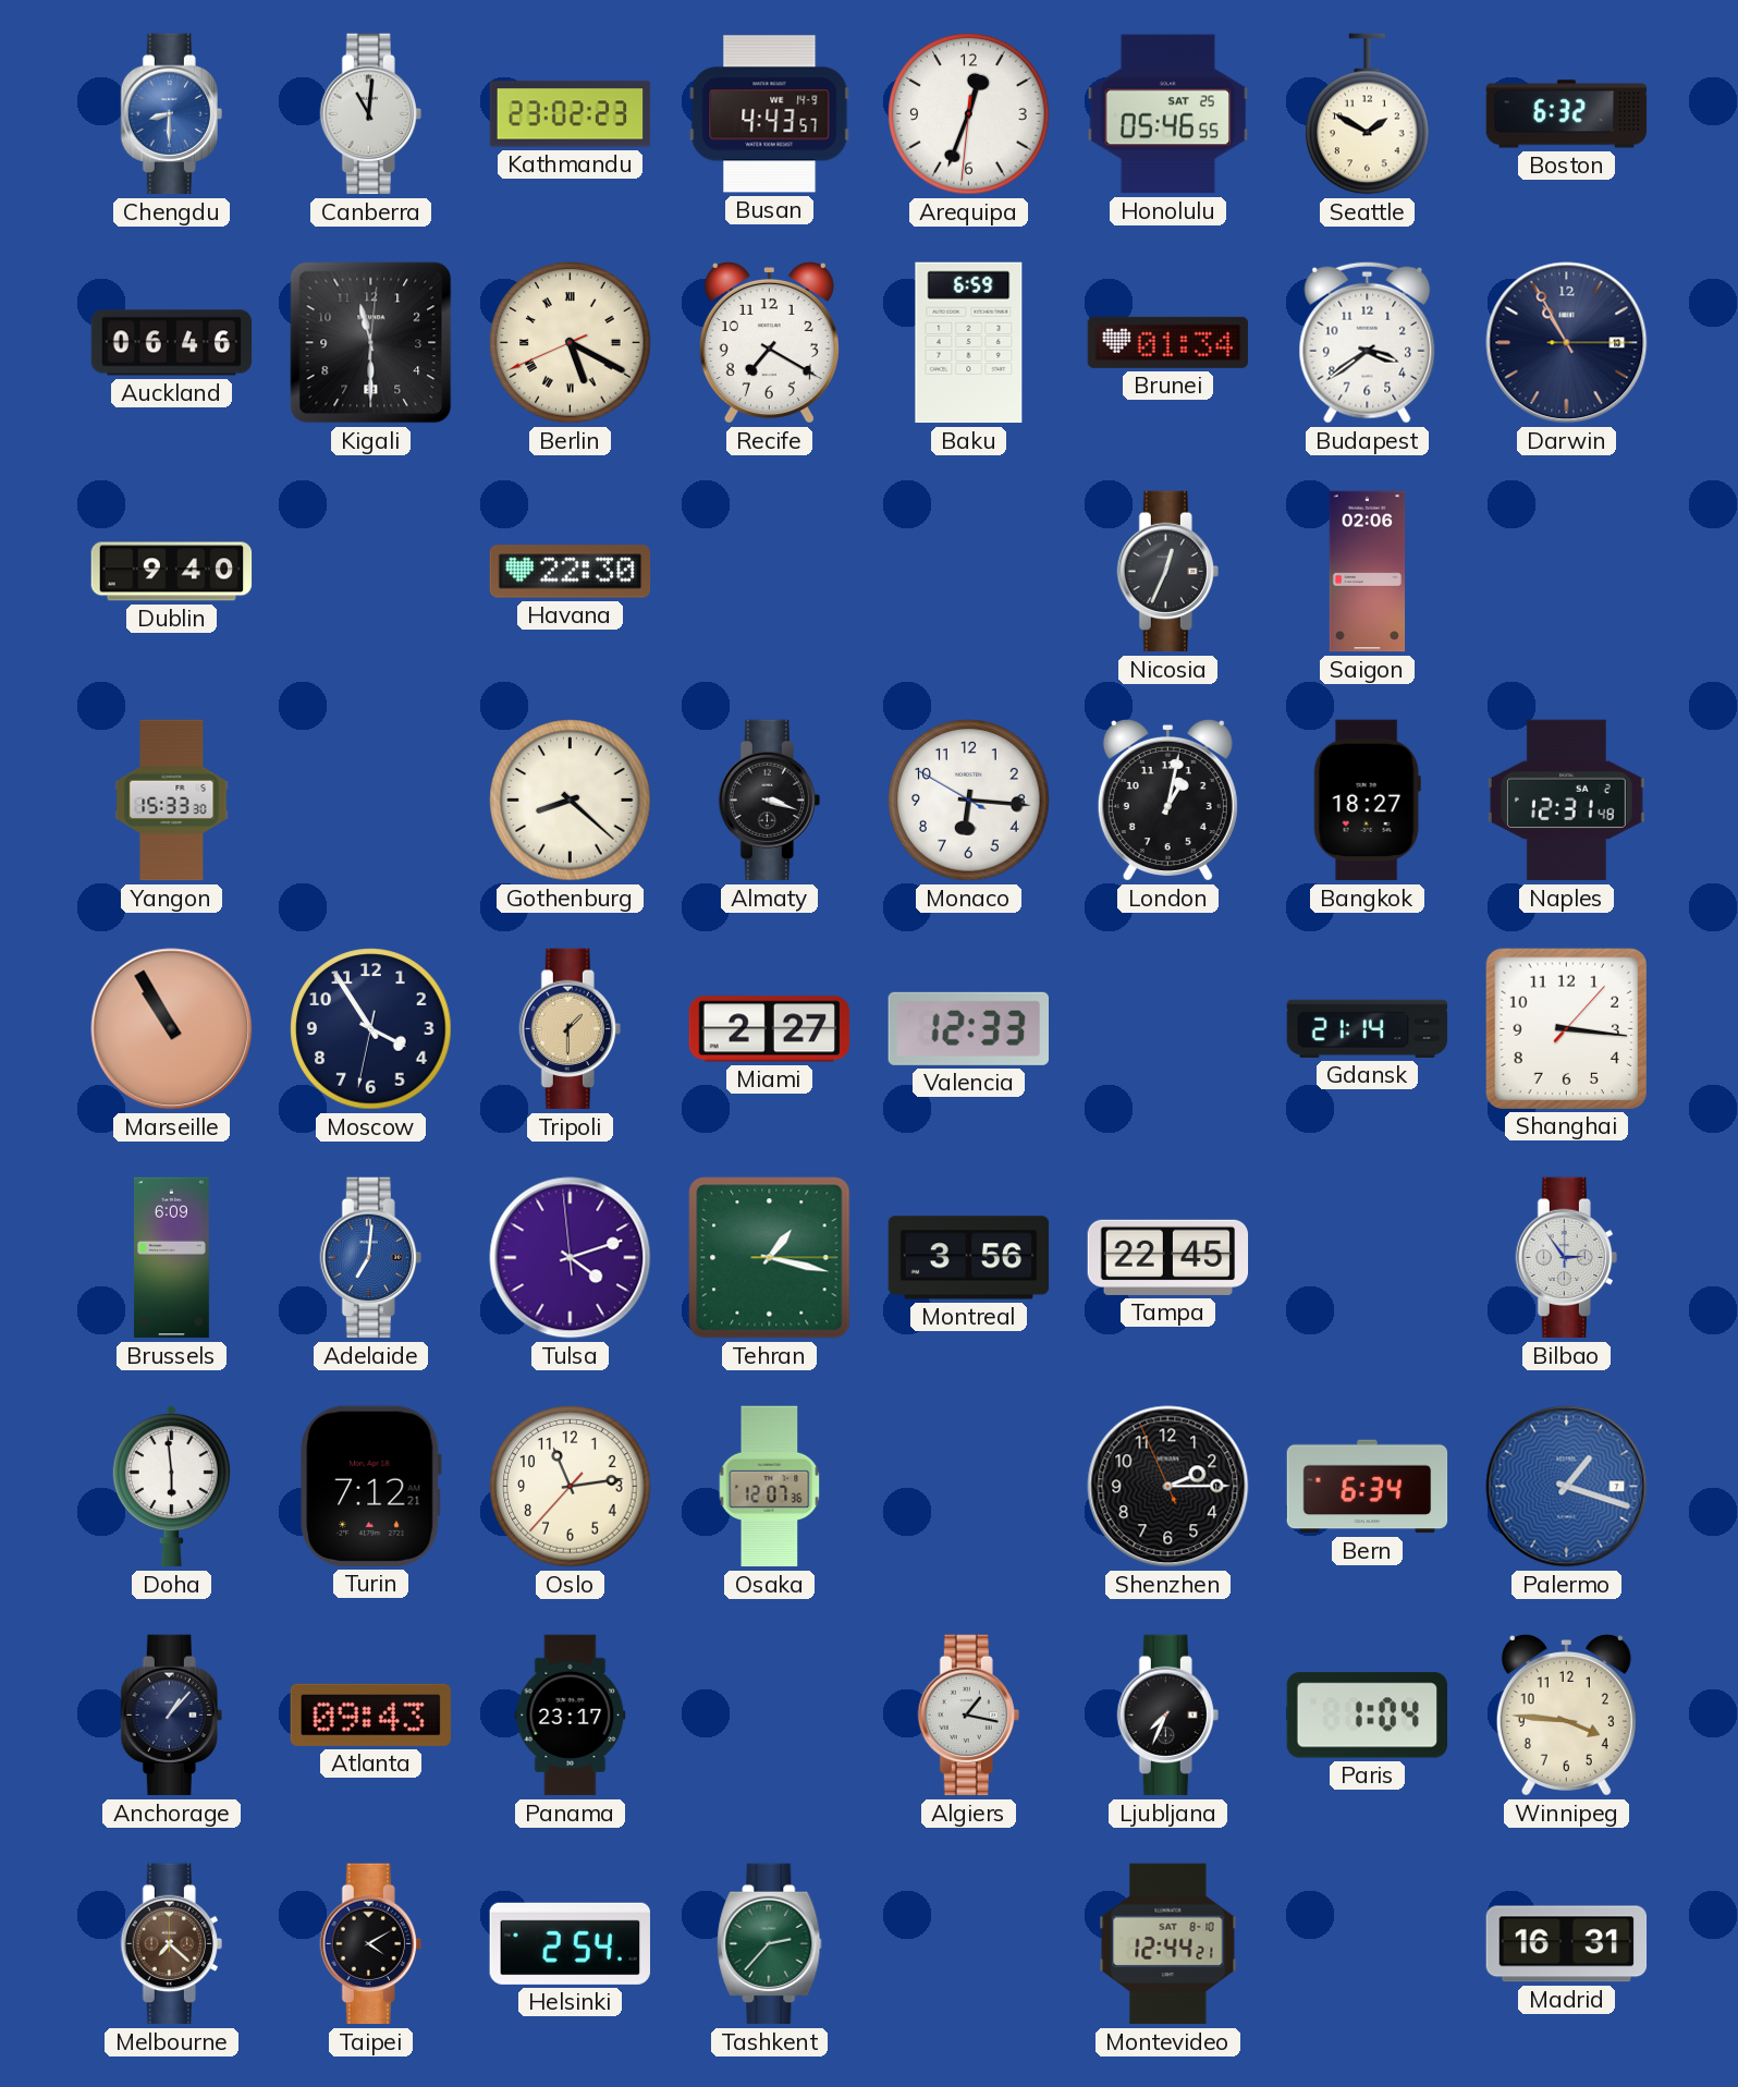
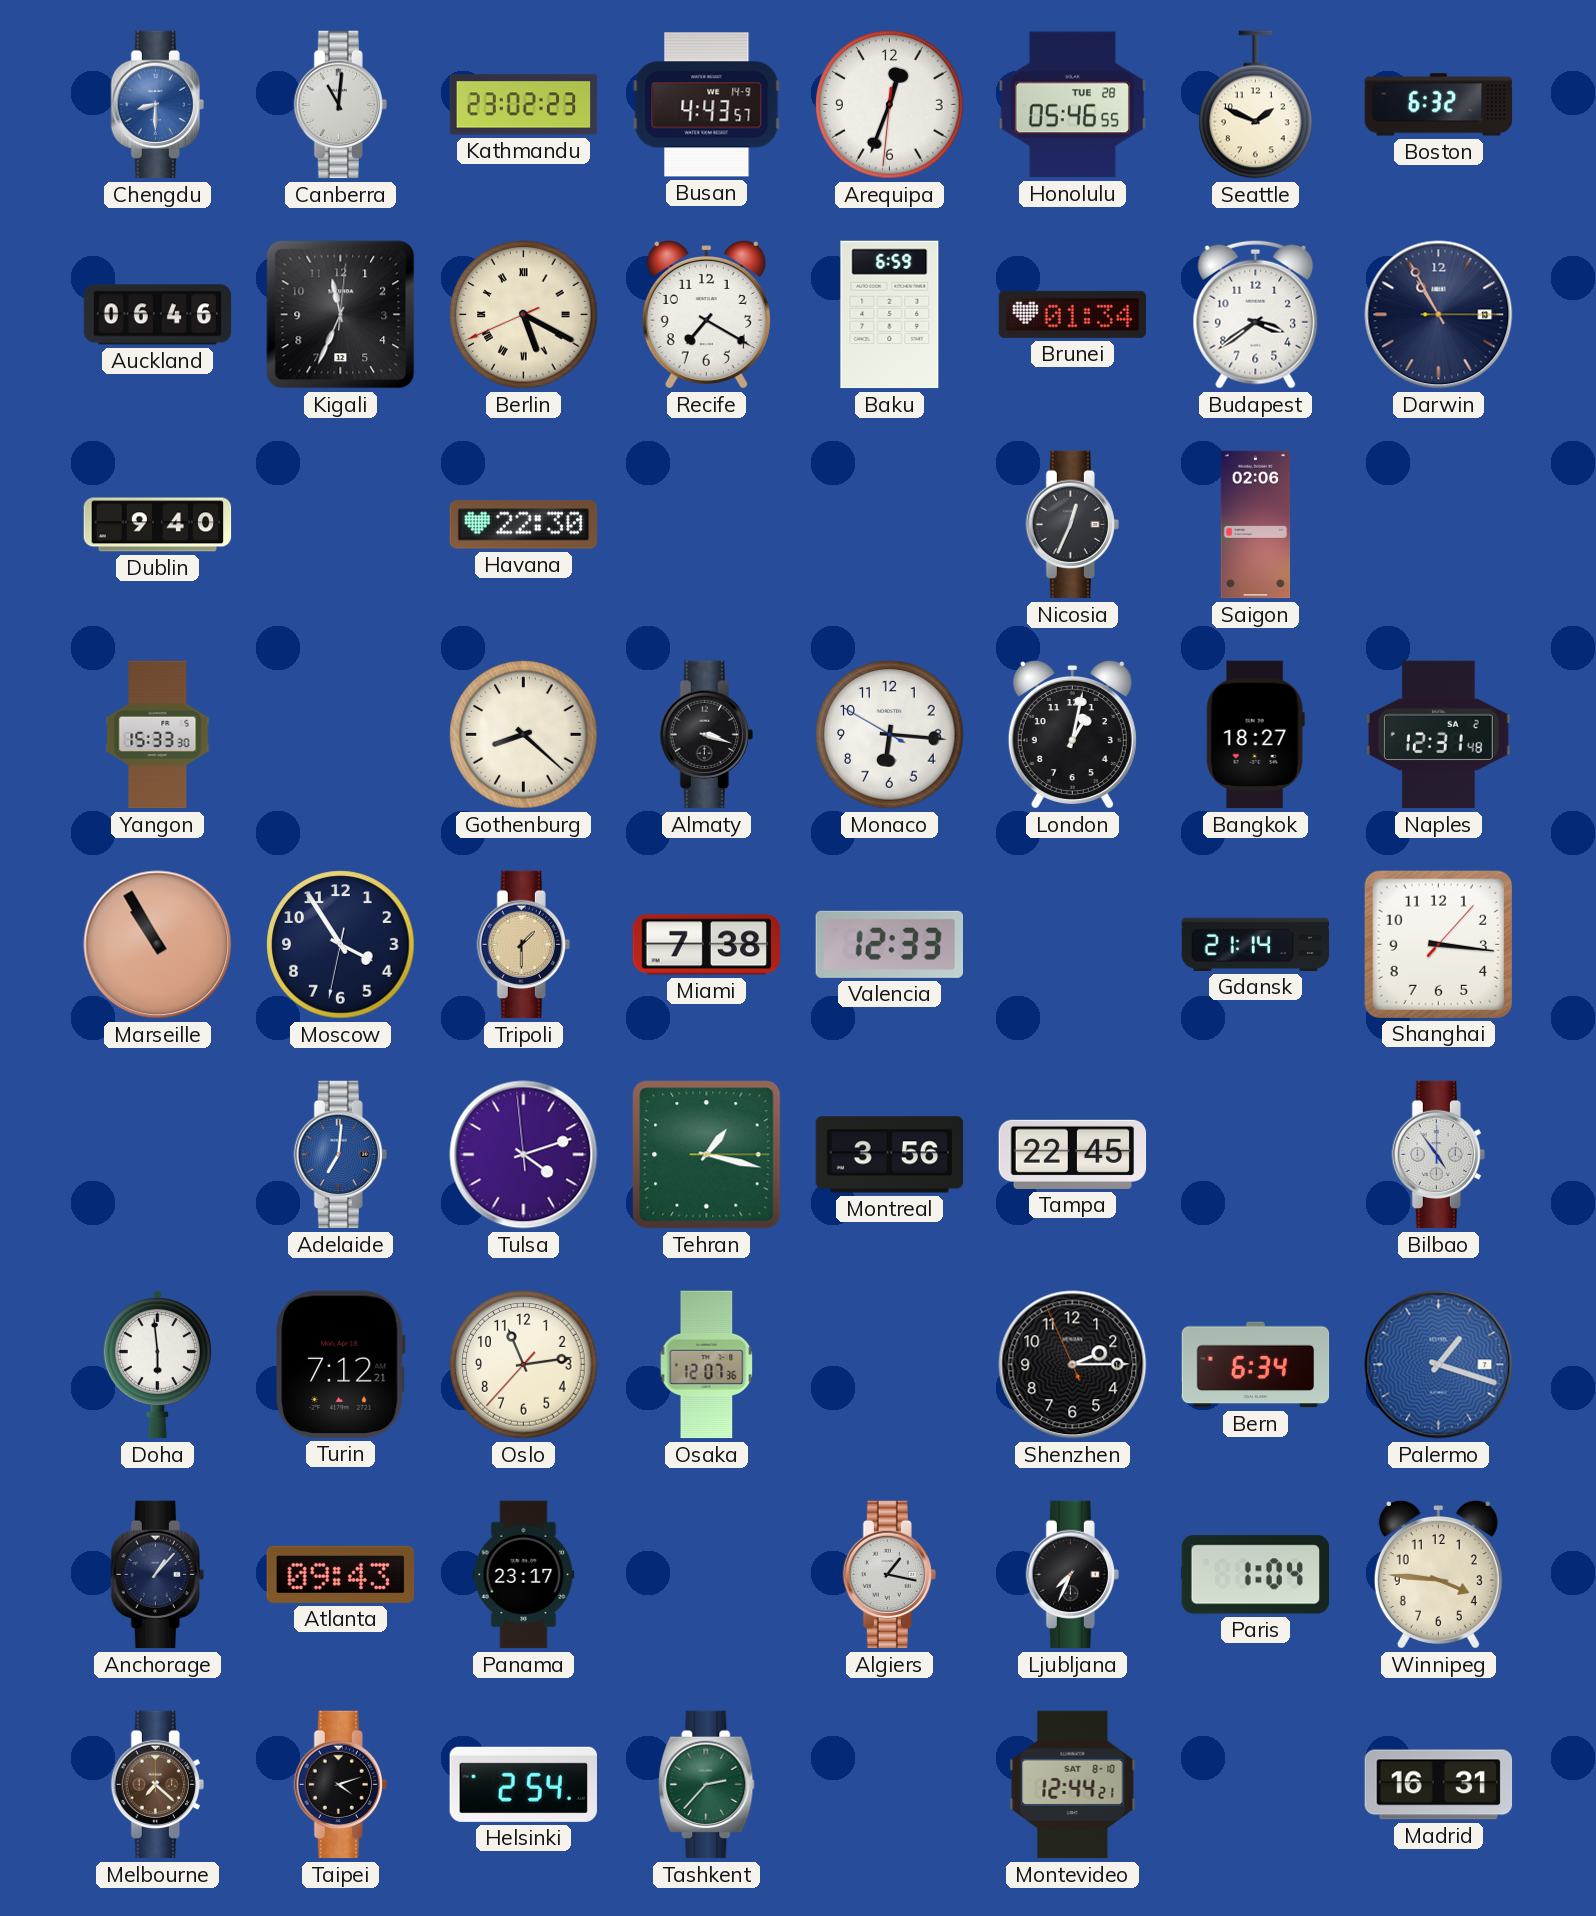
Honolulu date: SAT 25 -> TUE 28 (1073, 105)
Seattle: 1:50 -> 1:49 (1256, 105)
Kigali: 11:30 -> 11:34 (341, 315)
Miami: 2:27 -> 7:38 (707, 945)
Brussels: 6:09 -> none (171, 1258)
Bilbao: 2:54 -> 4:54 (1438, 1155)
Taipei: 4:10 -> 4:12 (340, 1785)
